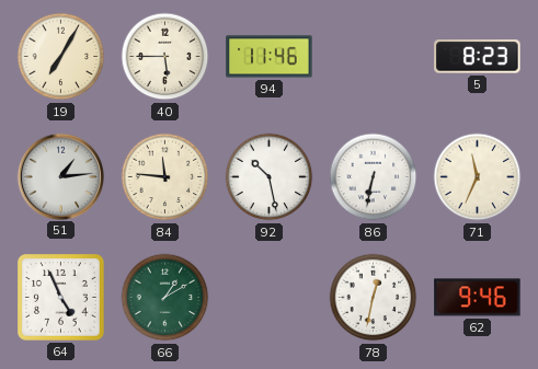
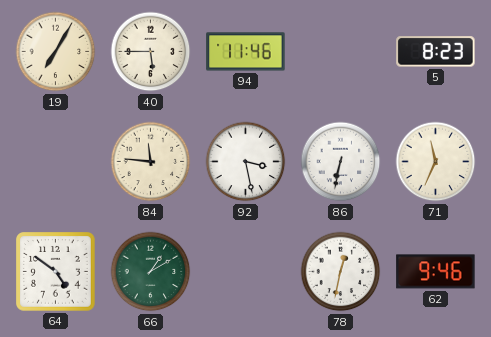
51: 1:14 -> none (60, 176)
92: 10:28 -> 3:28 (246, 162)
64: 4:56 -> 4:51 (56, 272)
